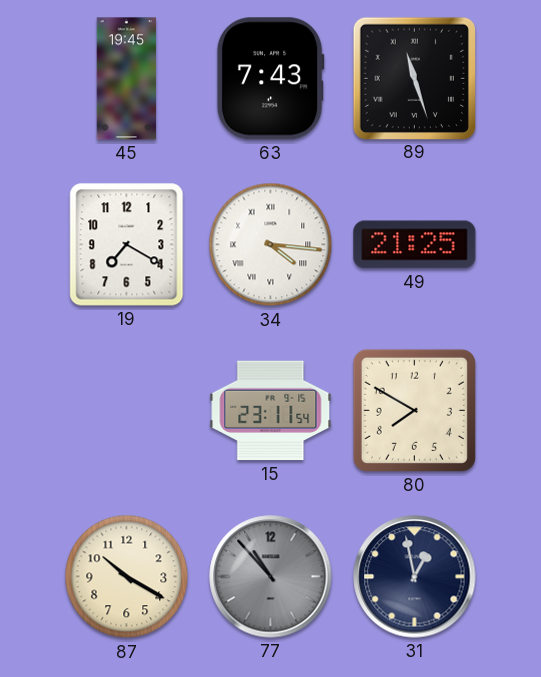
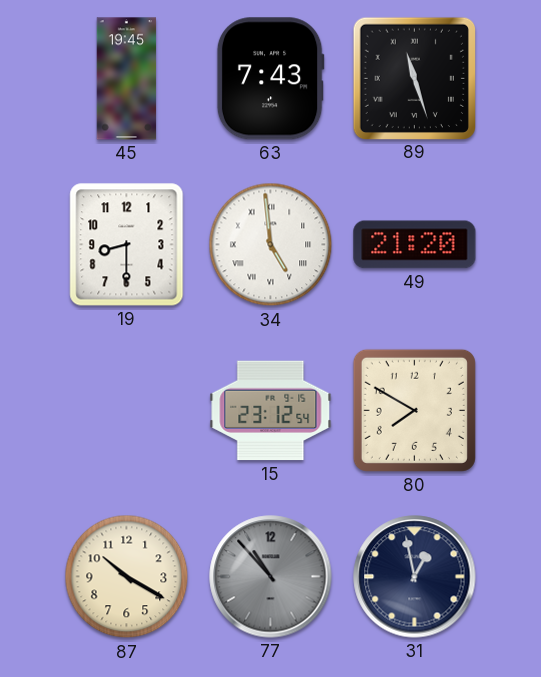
19: 7:20 -> 8:30 (127, 245)
34: 4:16 -> 4:59 (271, 245)
49: 21:25 -> 21:20 (415, 245)
15: 23:11 -> 23:12 (271, 411)
